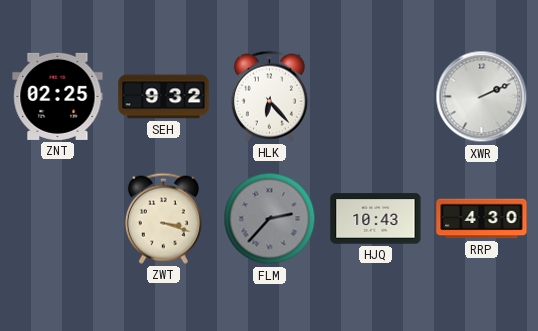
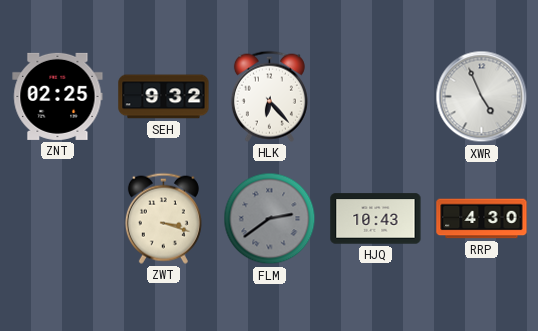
XWR: 2:11 -> 4:56 (482, 97)
FLM: 2:37 -> 2:39 (270, 219)
